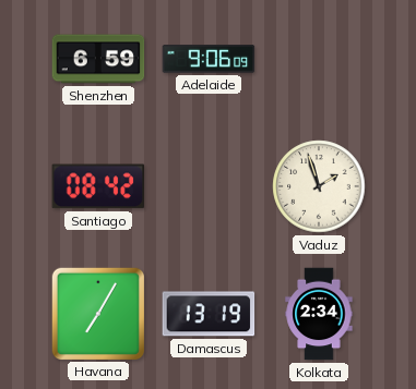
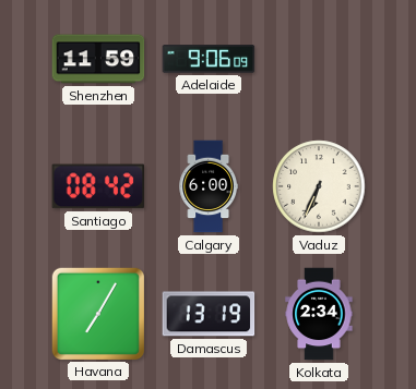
Shenzhen: 6:59 -> 11:59 (98, 59)
Calgary: none -> 6:00 (207, 186)
Vaduz: 1:57 -> 6:34 (319, 186)
